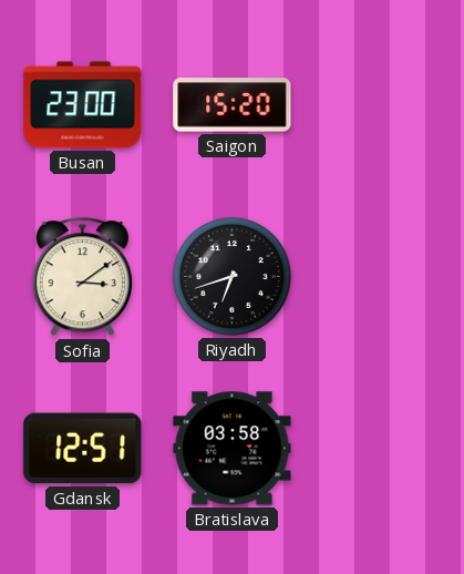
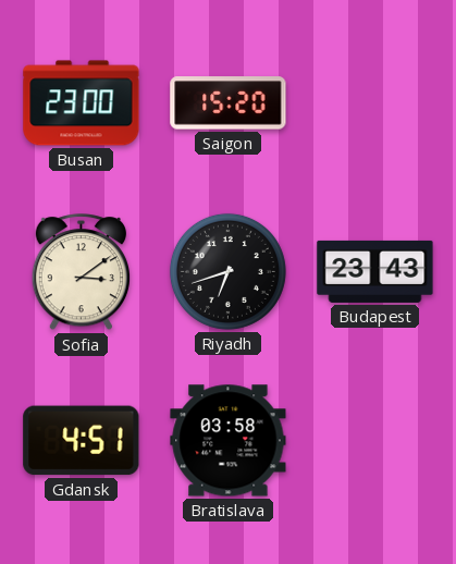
Budapest: none -> 23:43 (375, 271)
Gdansk: 12:51 -> 4:51 (82, 441)
